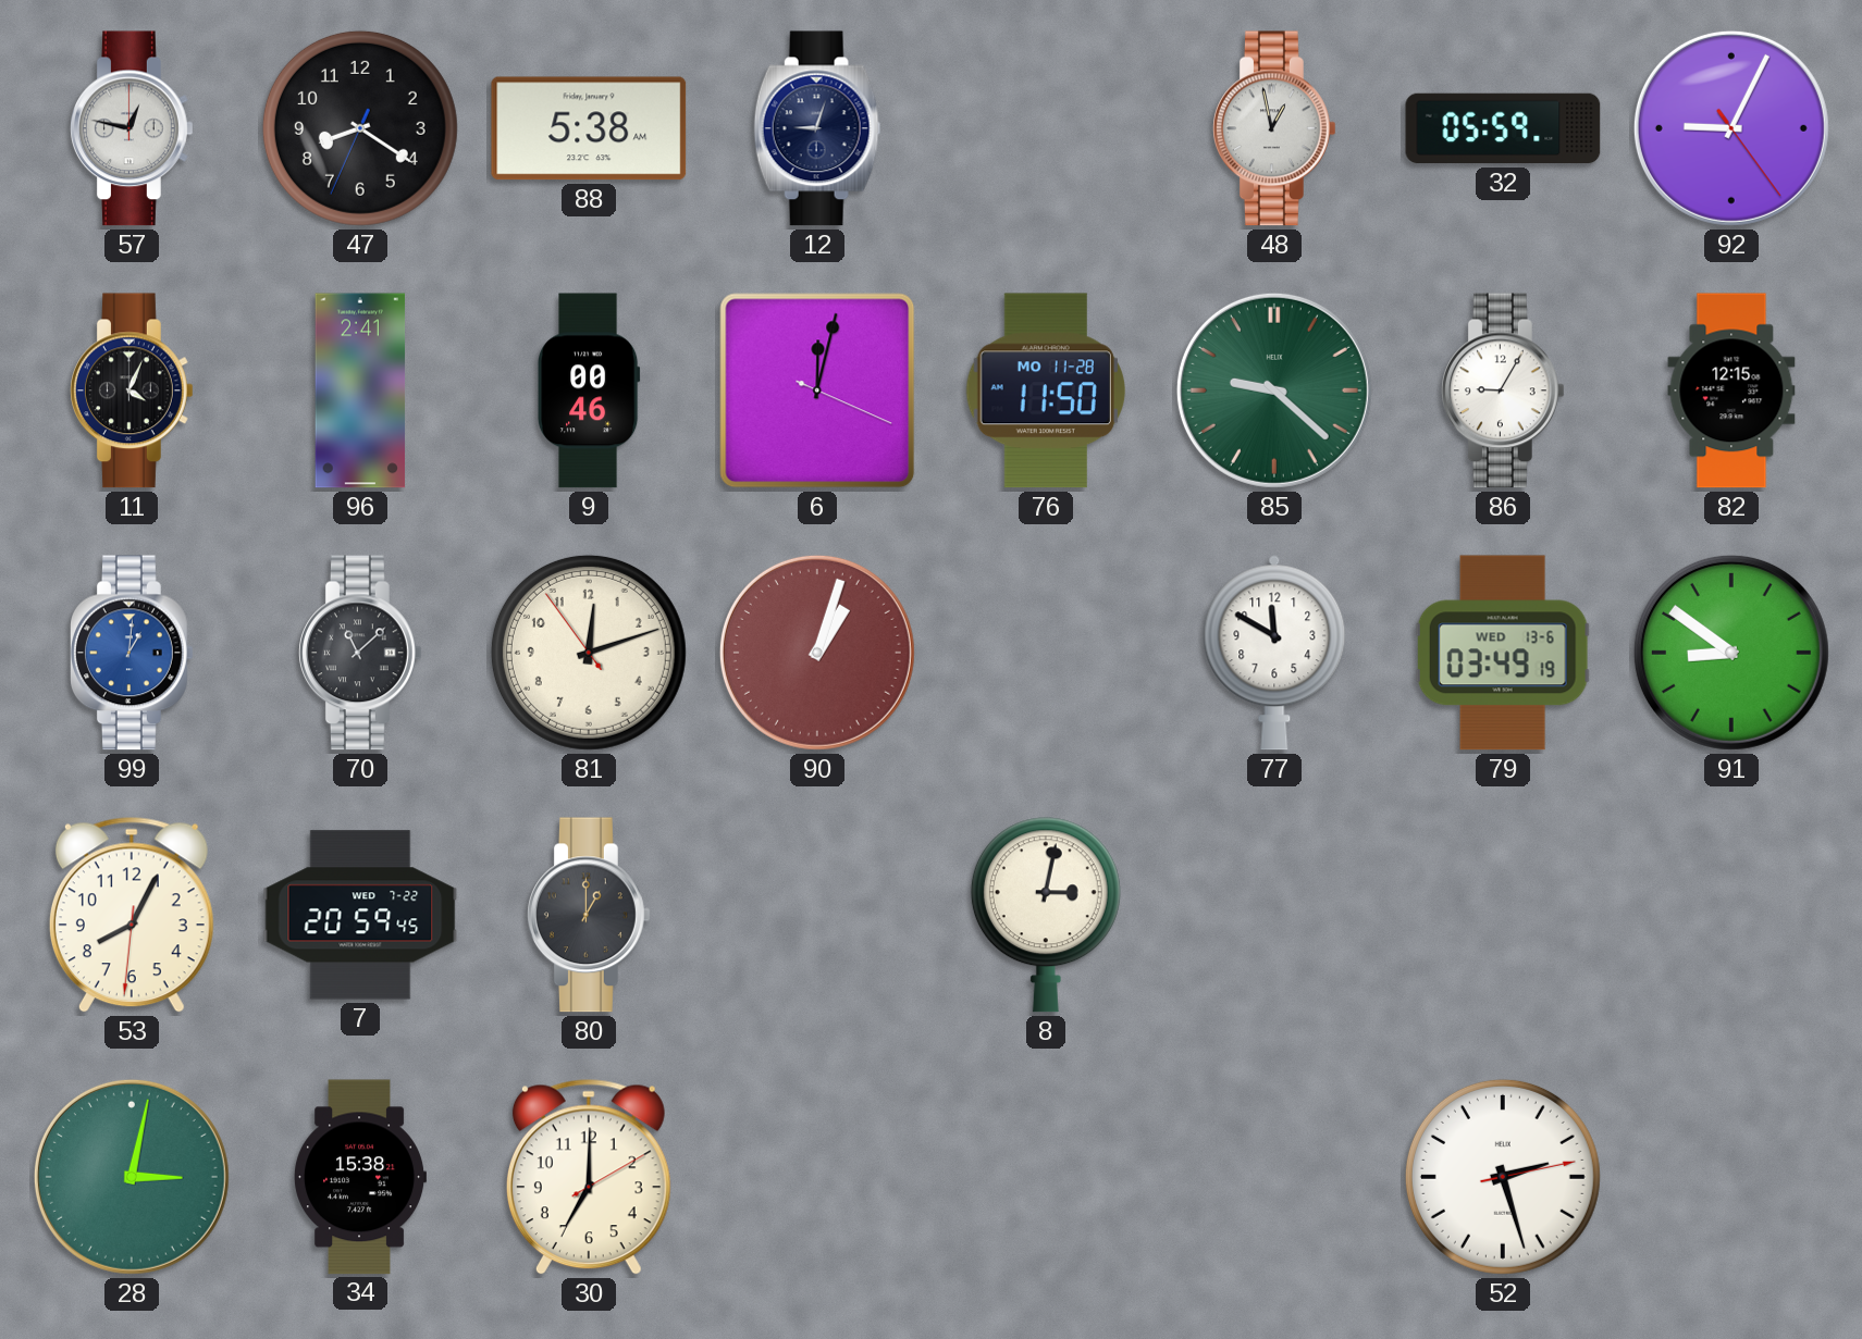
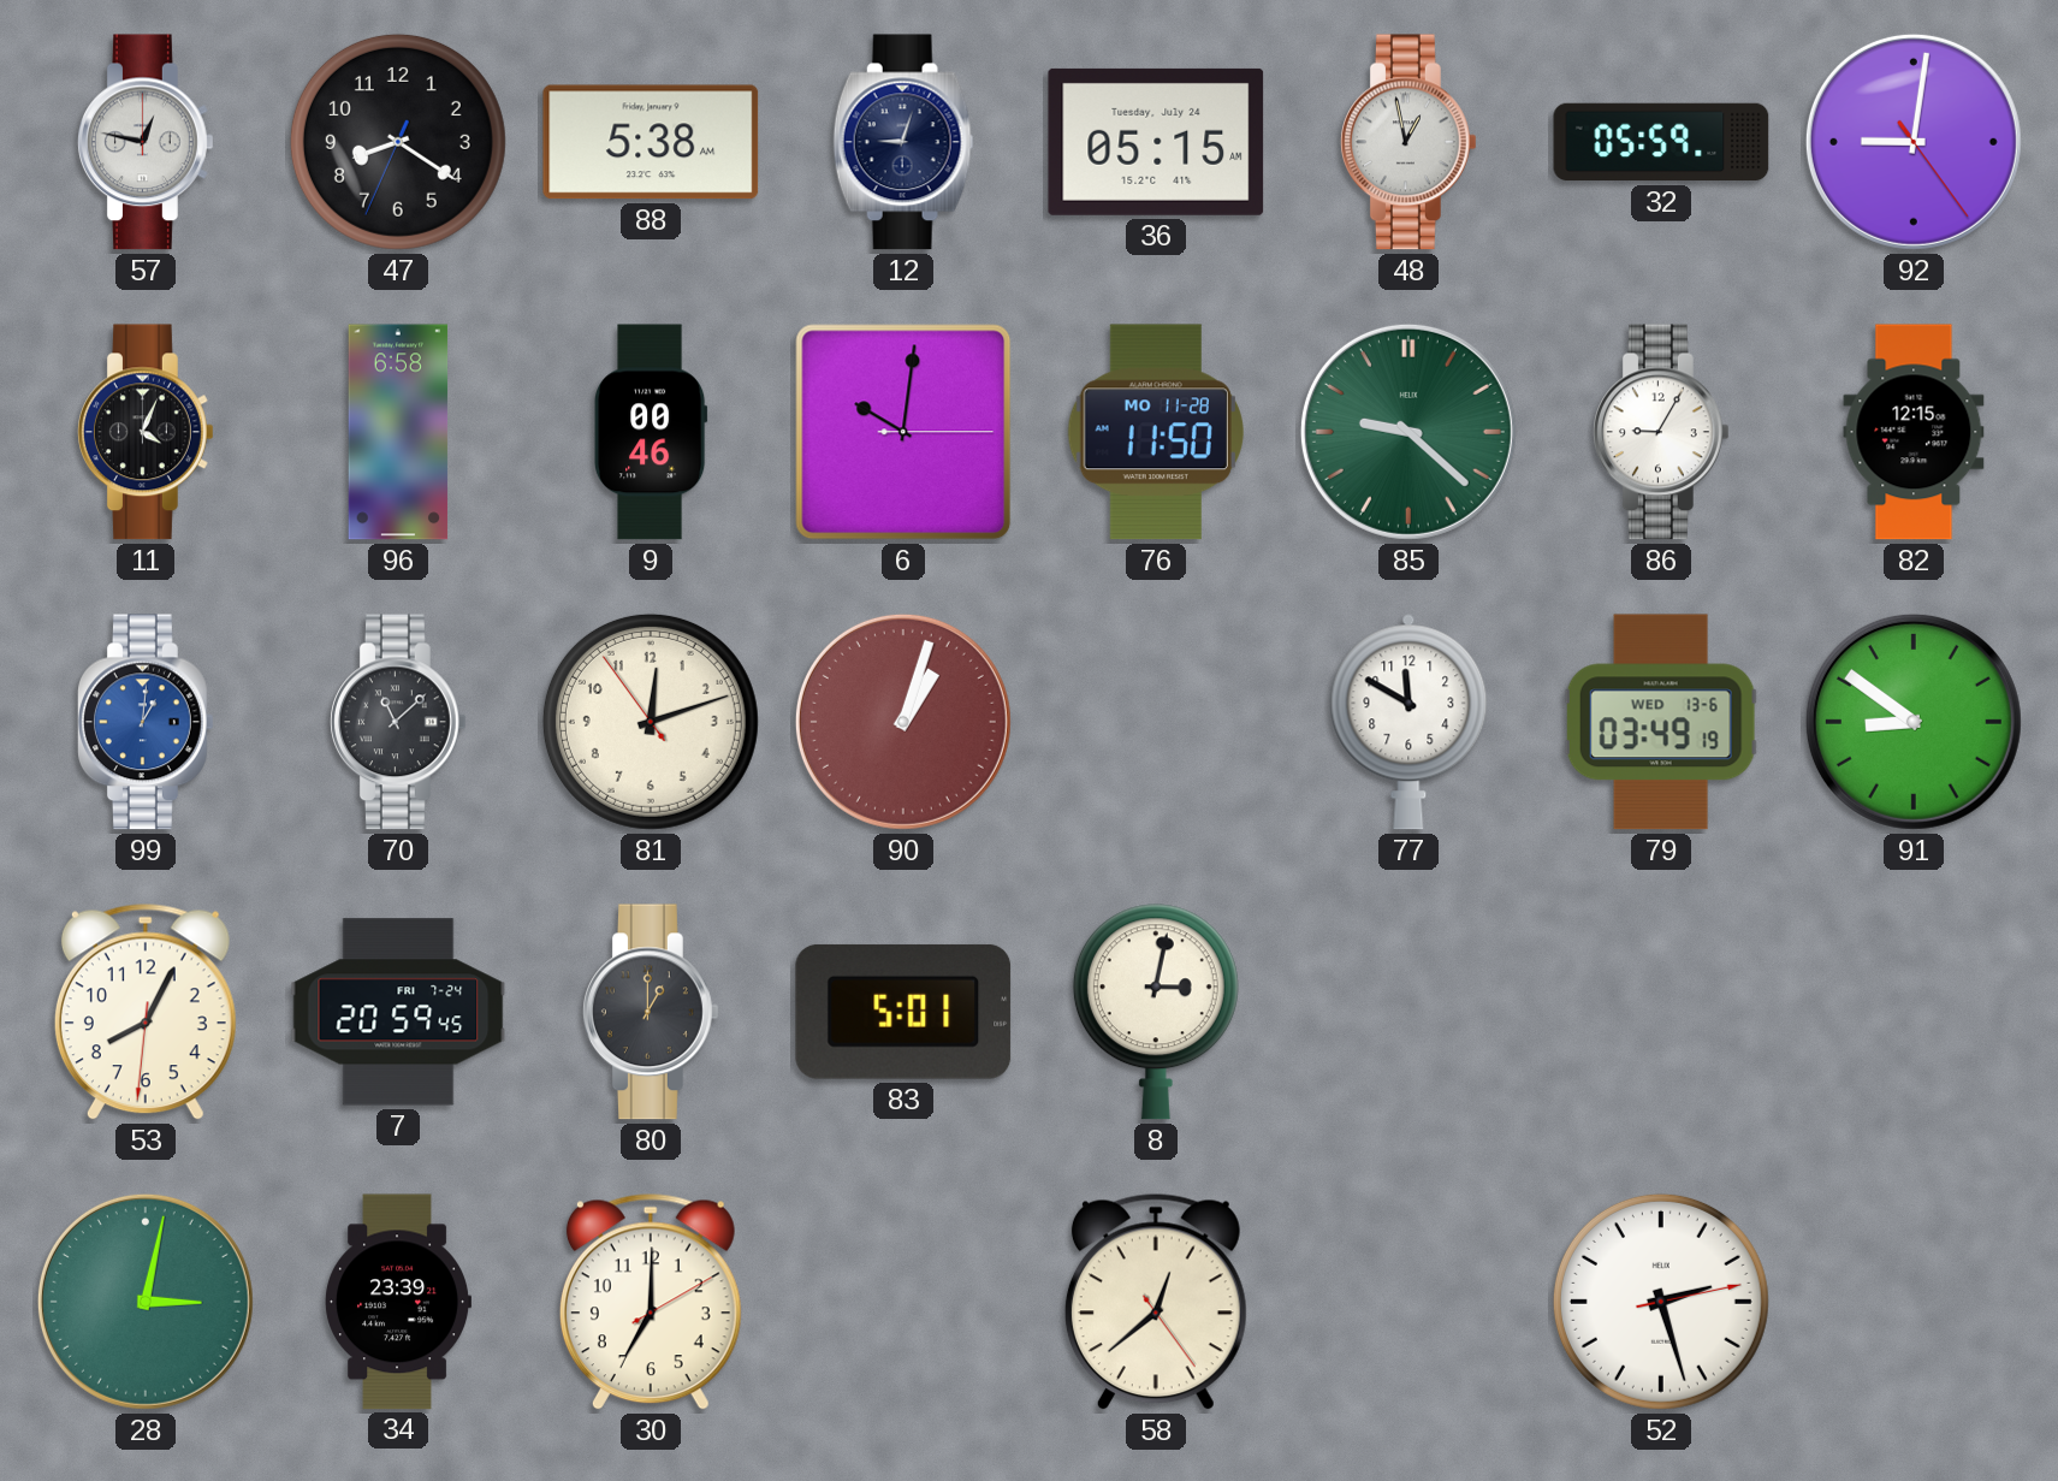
36: none -> 05:15 (1156, 142)
92: 9:04 -> 9:01 (1914, 142)
96: 2:41 -> 6:58 (398, 432)
6: 12:02 -> 10:01 (903, 432)
7 date: WED 7-22 -> FRI 7-24 (398, 1012)
83: none -> 5:01 (903, 1012)
34: 15:38 -> 23:39 (398, 1302)
58: none -> 12:38 (1156, 1302)
